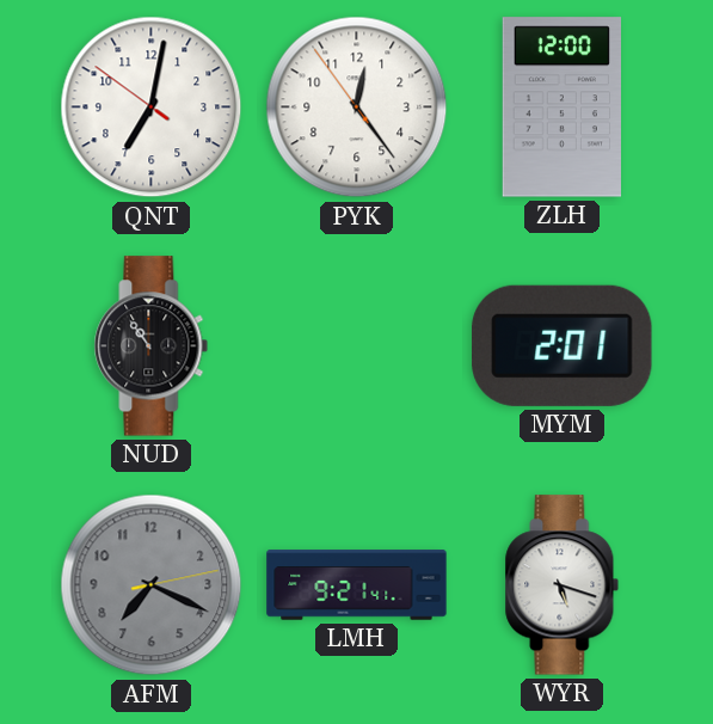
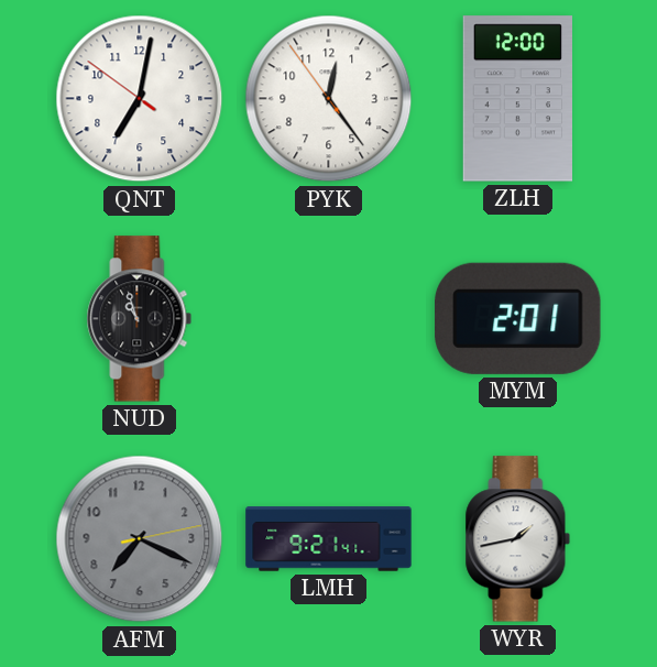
NUD: 10:54 -> 10:57 (140, 319)
WYR: 5:18 -> 1:43 (518, 539)
